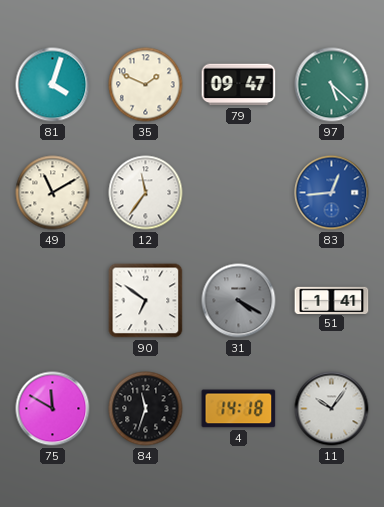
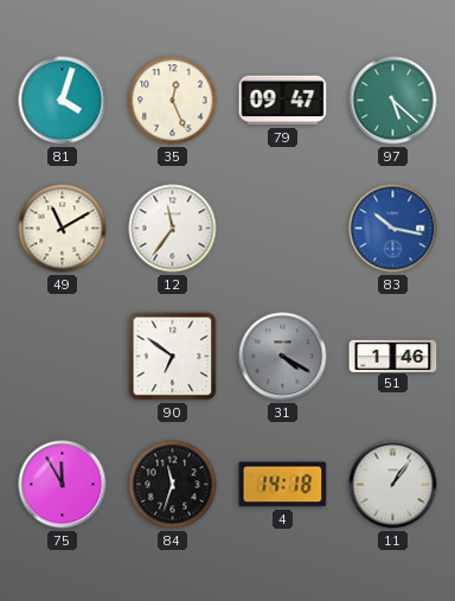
35: 1:49 -> 12:26 (173, 101)
83: 12:44 -> 10:17 (393, 229)
51: 1:41 -> 1:46 (393, 356)
75: 11:50 -> 11:55 (63, 485)
11: 10:06 -> 1:06 (393, 485)
